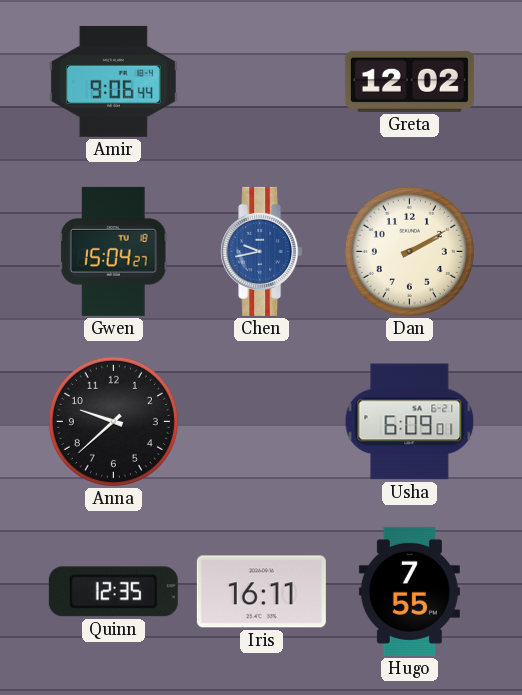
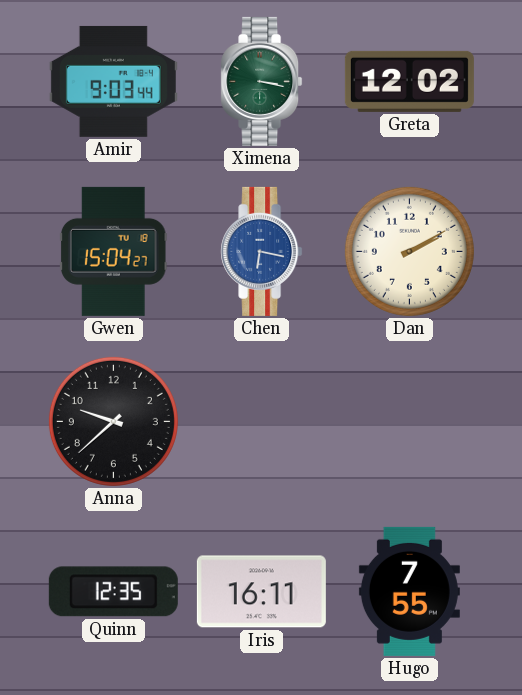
Amir: 9:06 -> 9:03 (113, 81)
Ximena: none -> 3:17 (262, 81)
Chen: 9:43 -> 6:17 (262, 251)
Usha: 6:09 -> none (410, 422)
